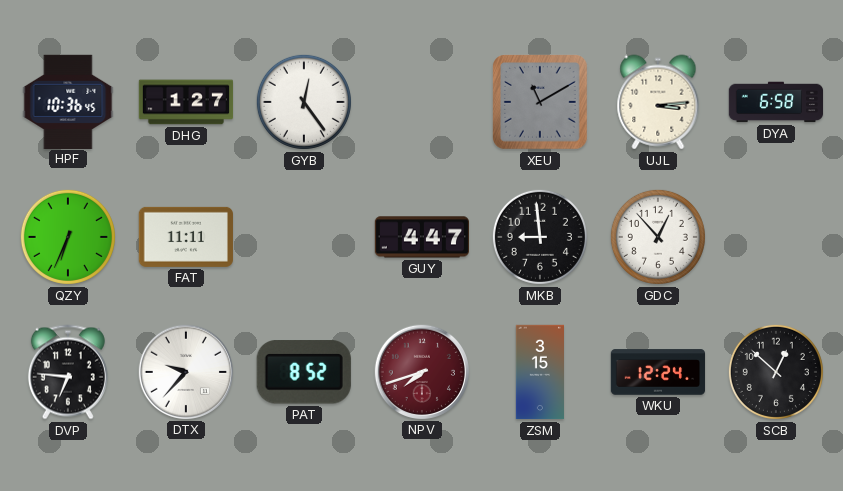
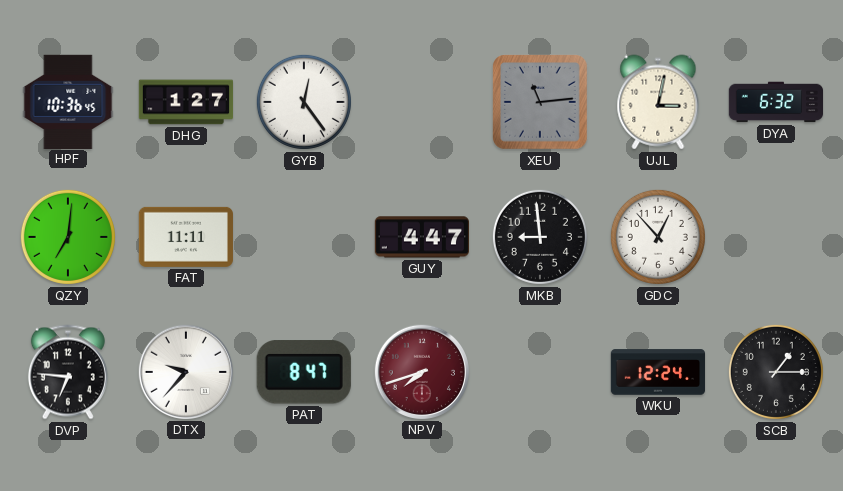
XEU: 11:10 -> 11:14 (541, 103)
UJL: 3:14 -> 3:02 (658, 102)
DYA: 6:58 -> 6:32 (776, 102)
QZY: 6:34 -> 7:01 (68, 237)
PAT: 8:52 -> 8:47 (304, 372)
ZSM: 3:15 -> none (539, 372)
SCB: 12:52 -> 1:15 (776, 372)
